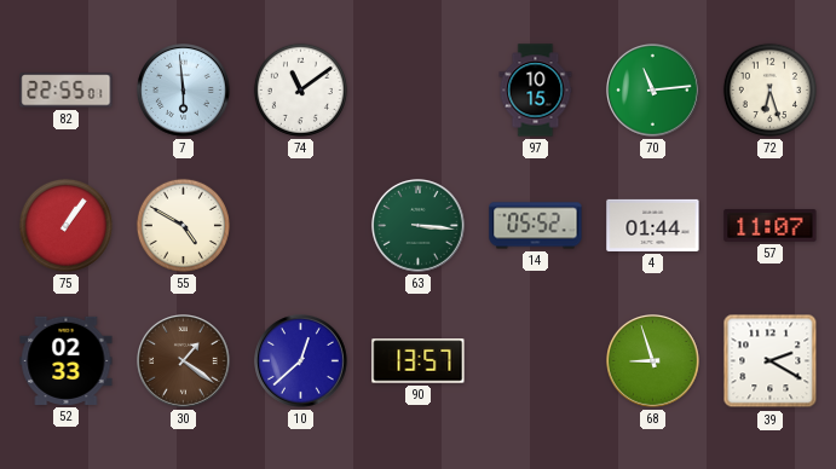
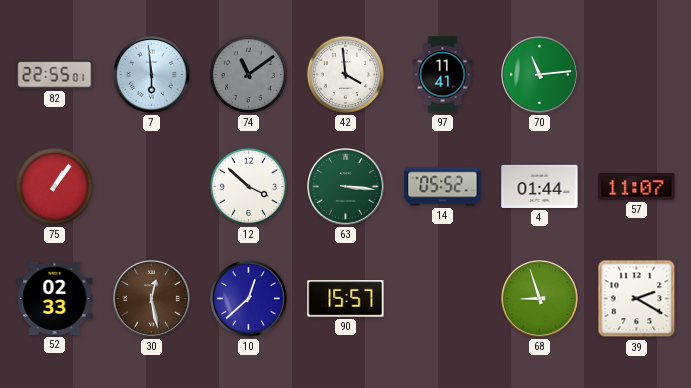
74 dial: white -> grey (248, 74)
42: none -> 3:59 (345, 74)
97: 10:15 -> 11:41 (443, 75)
72: 6:27 -> none (769, 89)
55: 4:50 -> none (183, 225)
12: none -> 3:52 (248, 186)
30: 1:21 -> 12:28 (152, 299)
90: 13:57 -> 15:57 (346, 299)
